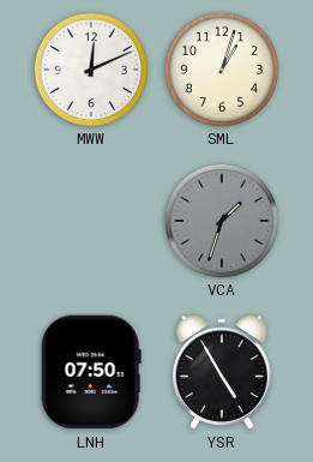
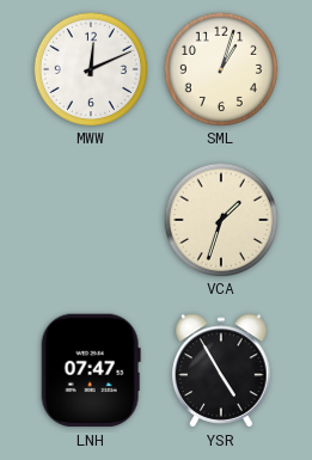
VCA dial: grey -> cream (220, 219)
LNH: 07:50 -> 07:47 (91, 370)
